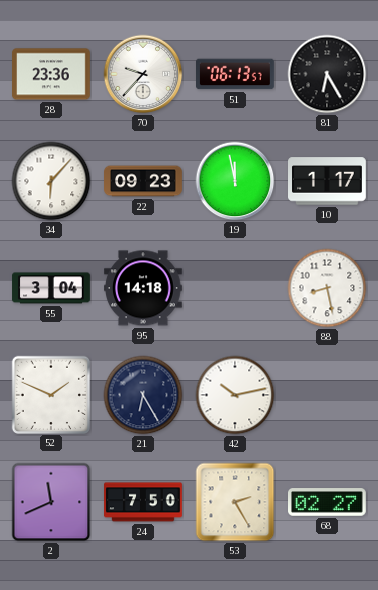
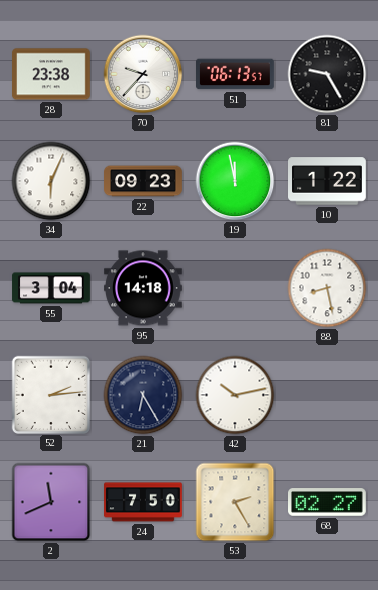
28: 23:36 -> 23:38 (52, 74)
81: 6:25 -> 9:25 (327, 74)
34: 6:07 -> 6:04 (51, 181)
10: 1:17 -> 1:22 (327, 181)
52: 1:49 -> 2:14 (50, 394)
